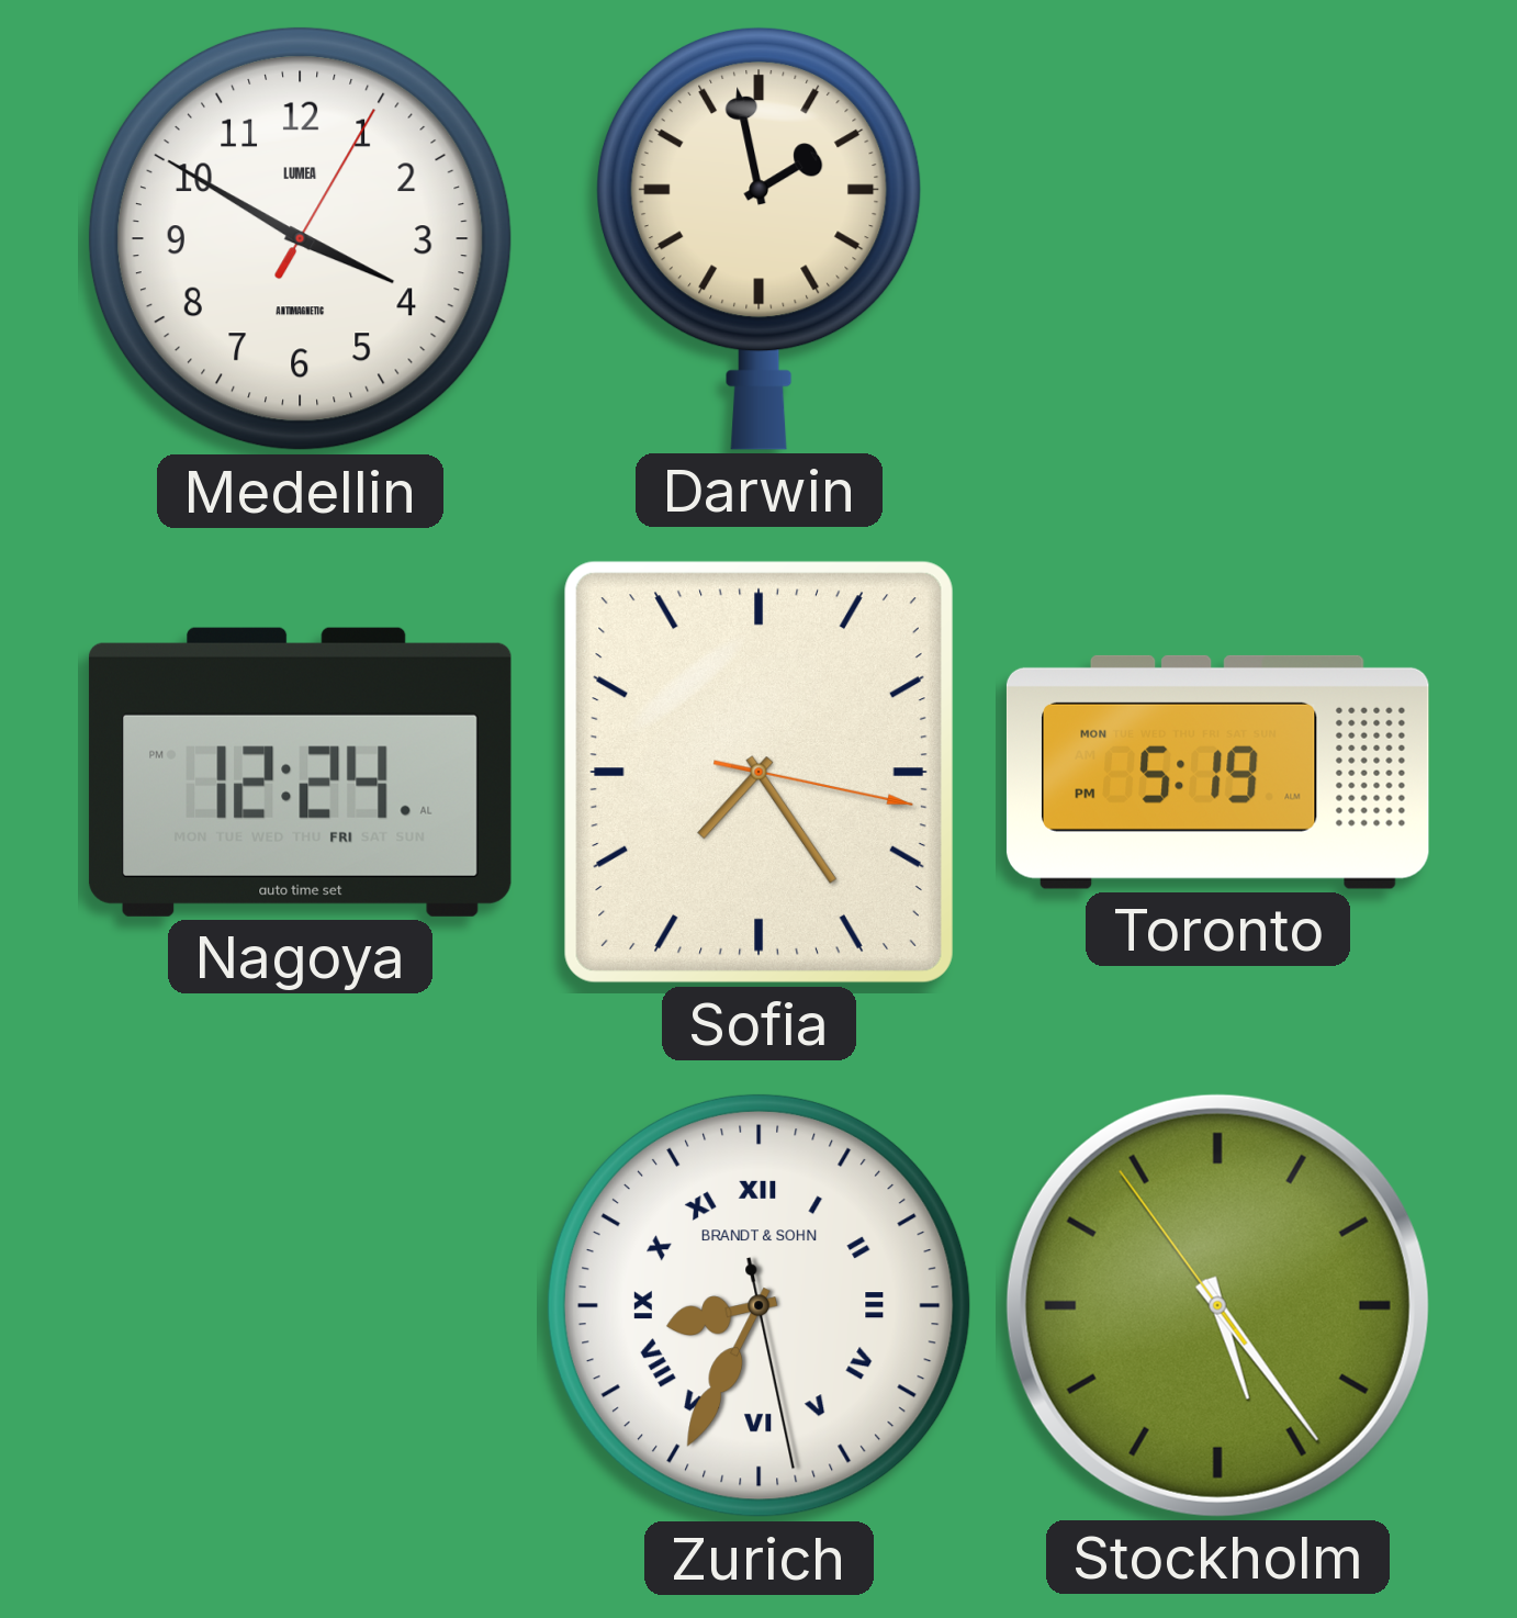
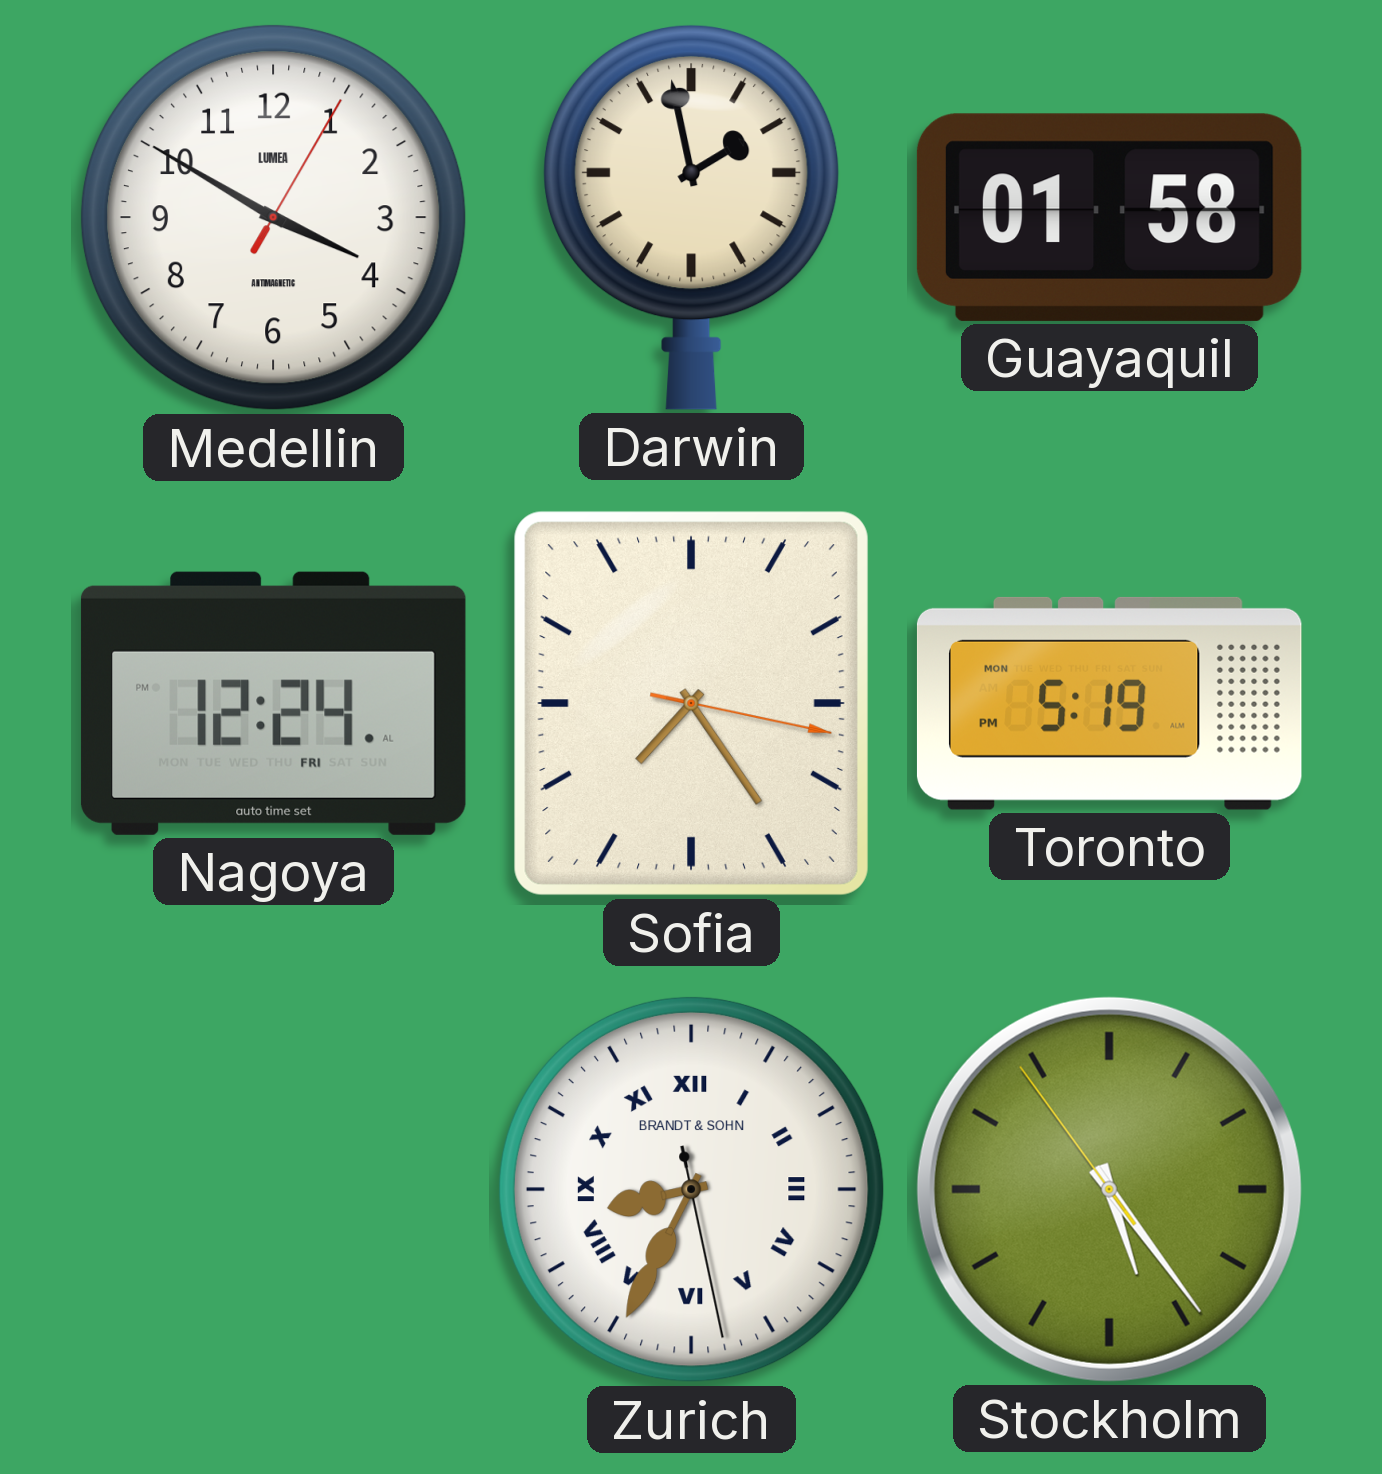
Guayaquil: none -> 01:58 (1109, 217)
